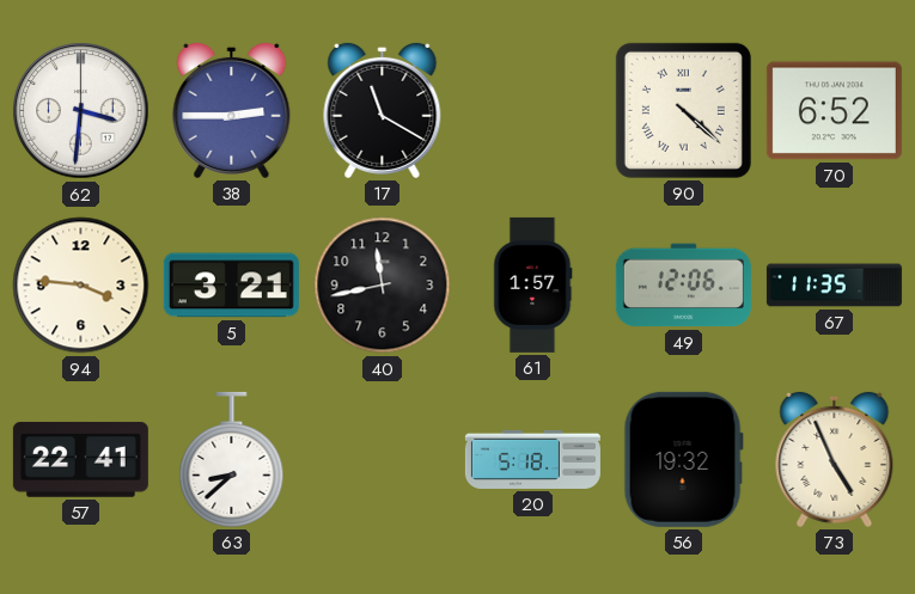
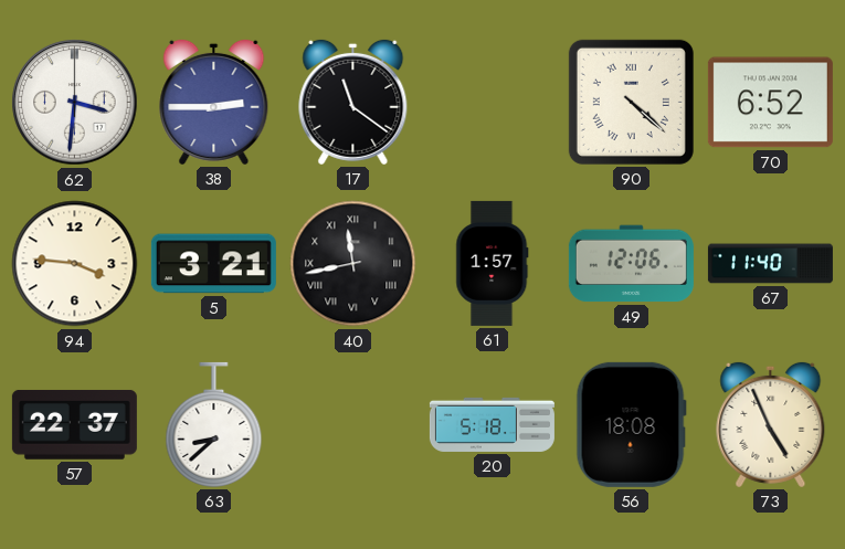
17: 11:20 -> 11:21 (353, 102)
40 numerals: Arabic -> Roman (353, 264)
67: 11:35 -> 11:40 (770, 264)
57: 22:41 -> 22:37 (74, 424)
56: 19:32 -> 18:08 (631, 424)
